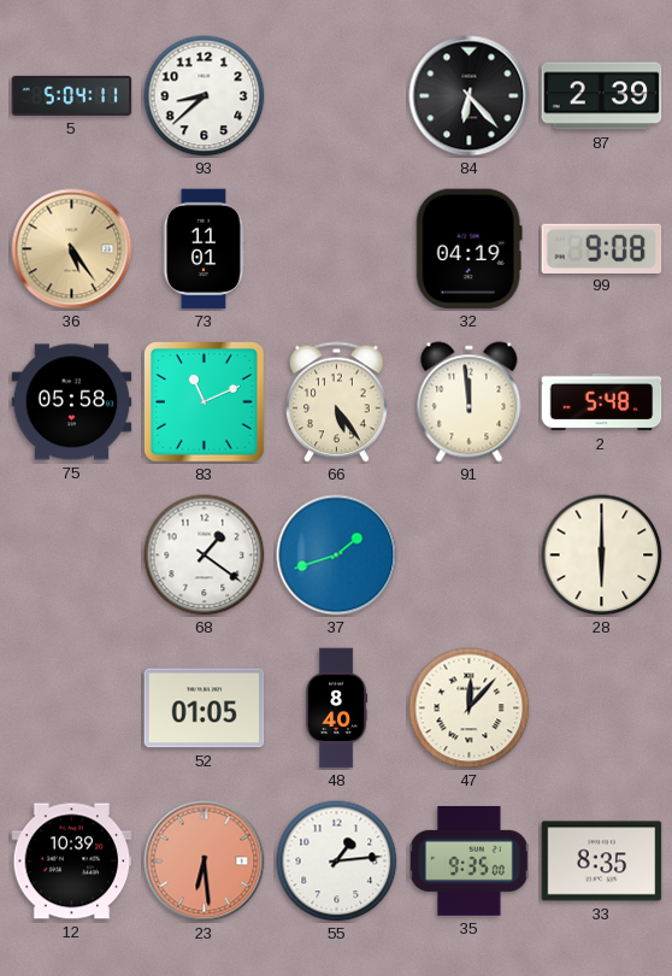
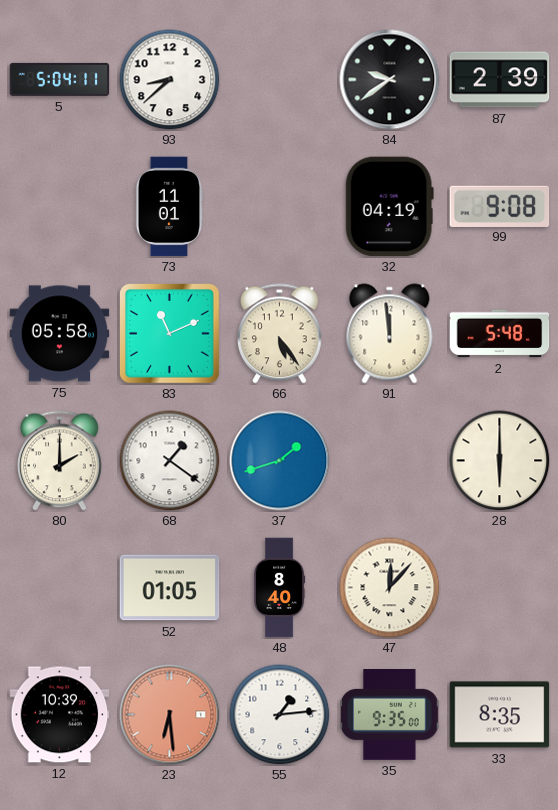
84: 6:23 -> 9:39 (390, 80)
36: 5:24 -> none (72, 249)
80: none -> 2:00 (60, 461)
